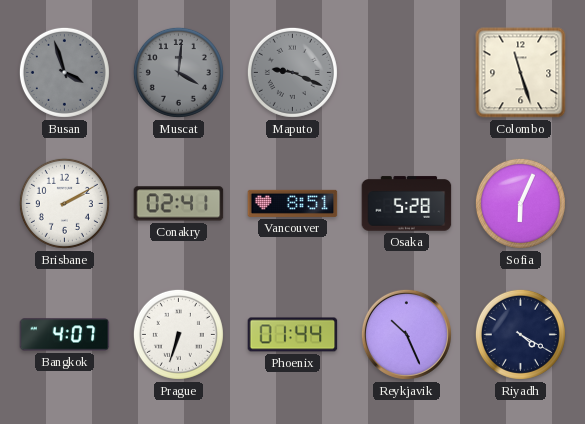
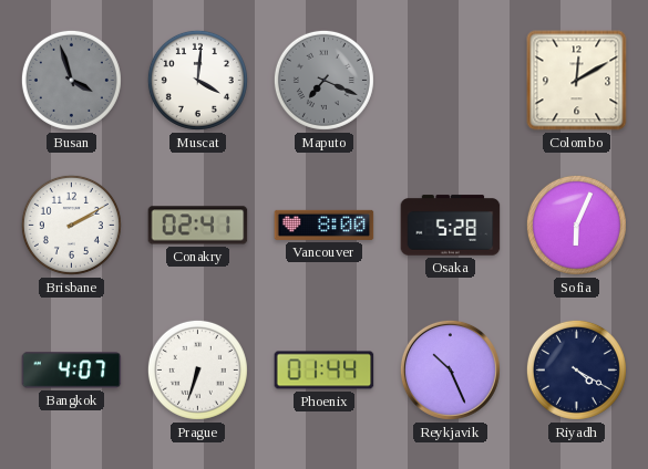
Muscat dial: grey -> white (197, 80)
Maputo: 9:19 -> 7:19 (323, 80)
Colombo: 11:27 -> 12:10 (577, 81)
Vancouver: 8:51 -> 8:00 (325, 225)
